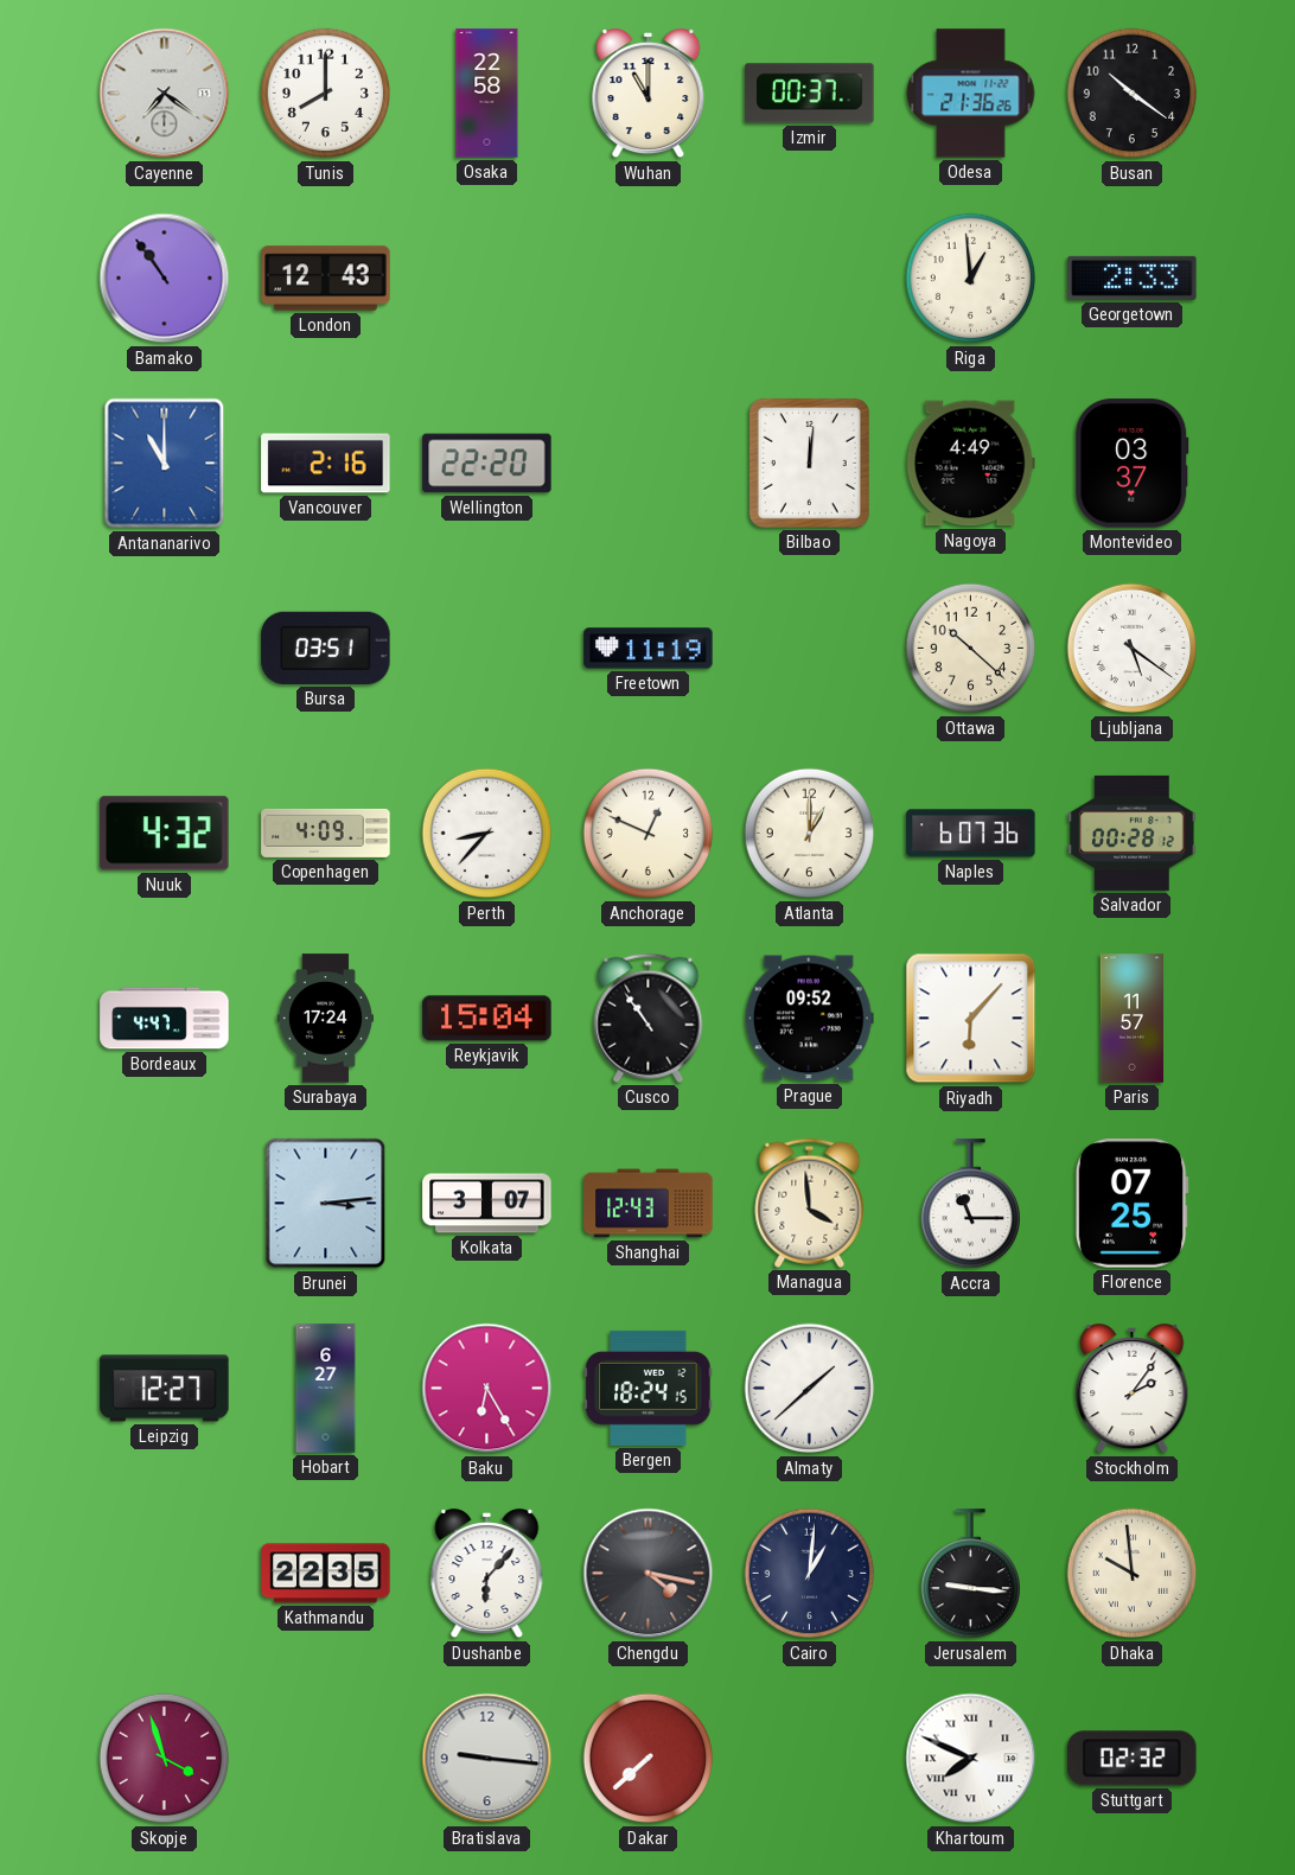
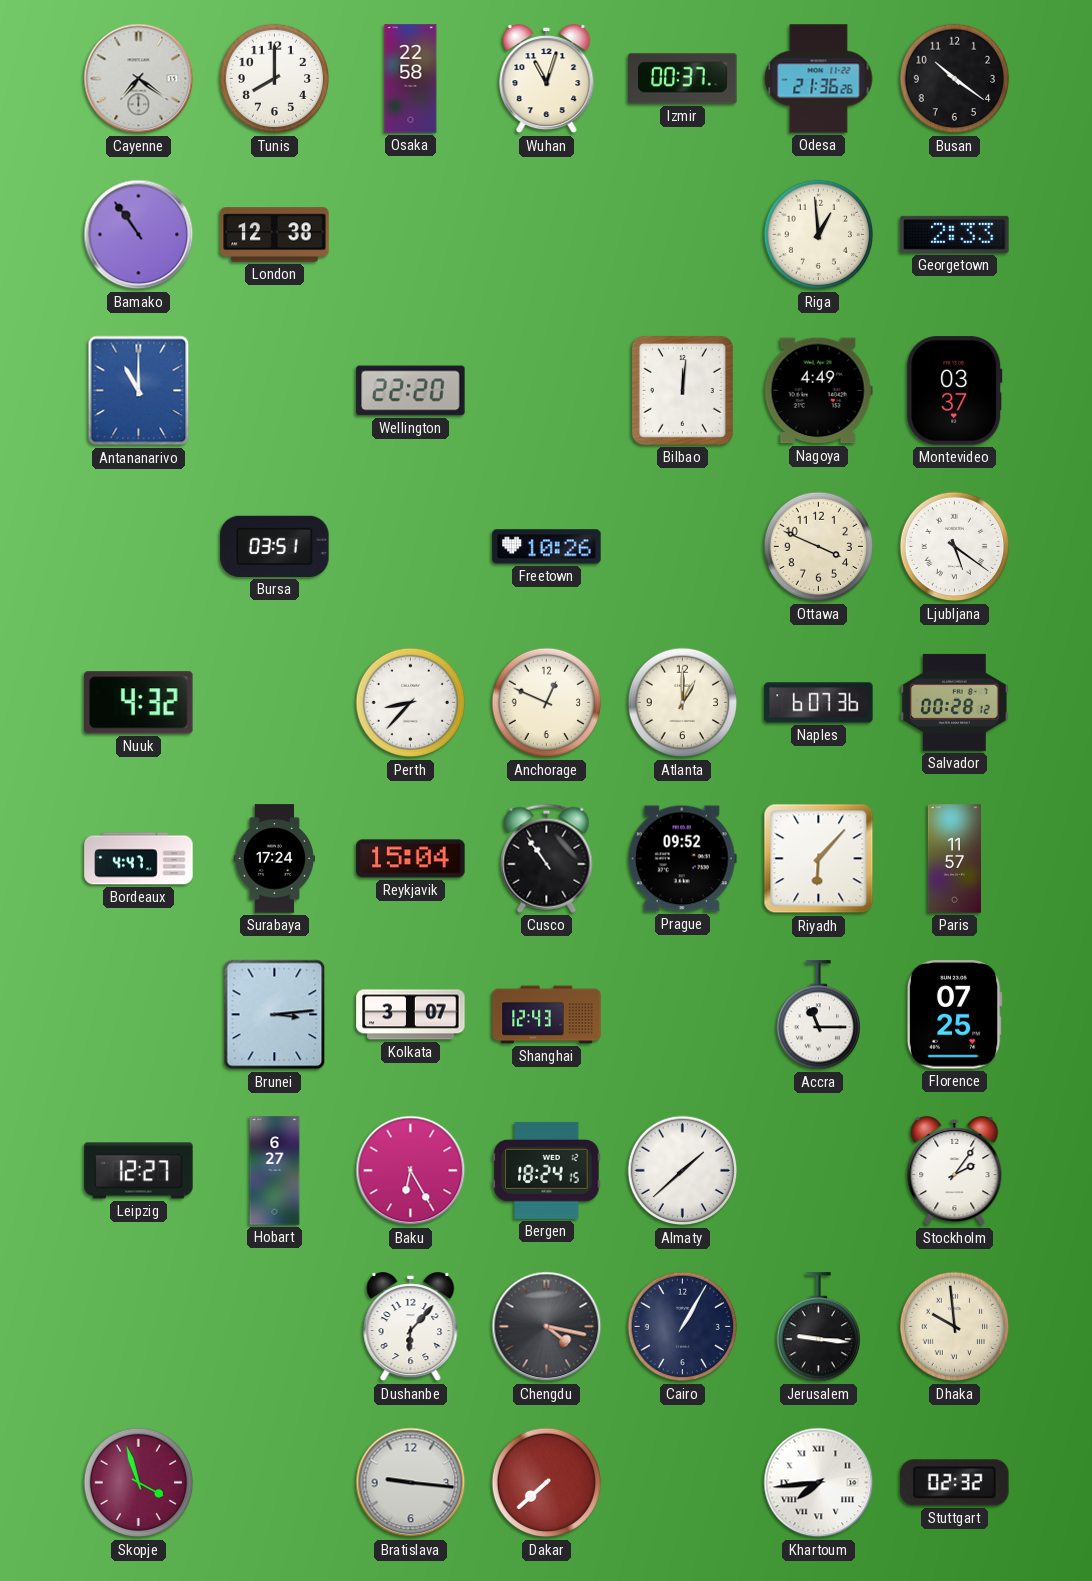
Wuhan: 11:00 -> 11:03 (547, 79)
London: 12:43 -> 12:38 (275, 235)
Vancouver: 2:16 -> none (326, 464)
Freetown: 11:19 -> 10:26 (547, 547)
Ottawa: 10:22 -> 3:49 (819, 547)
Copenhagen: 4:09 -> none (326, 833)
Managua: 3:59 -> none (810, 1203)
Kathmandu: 22:35 -> none (326, 1574)
Cairo: 1:01 -> 1:05 (683, 1327)
Khartoum: 7:49 -> 7:44 (819, 1483)
